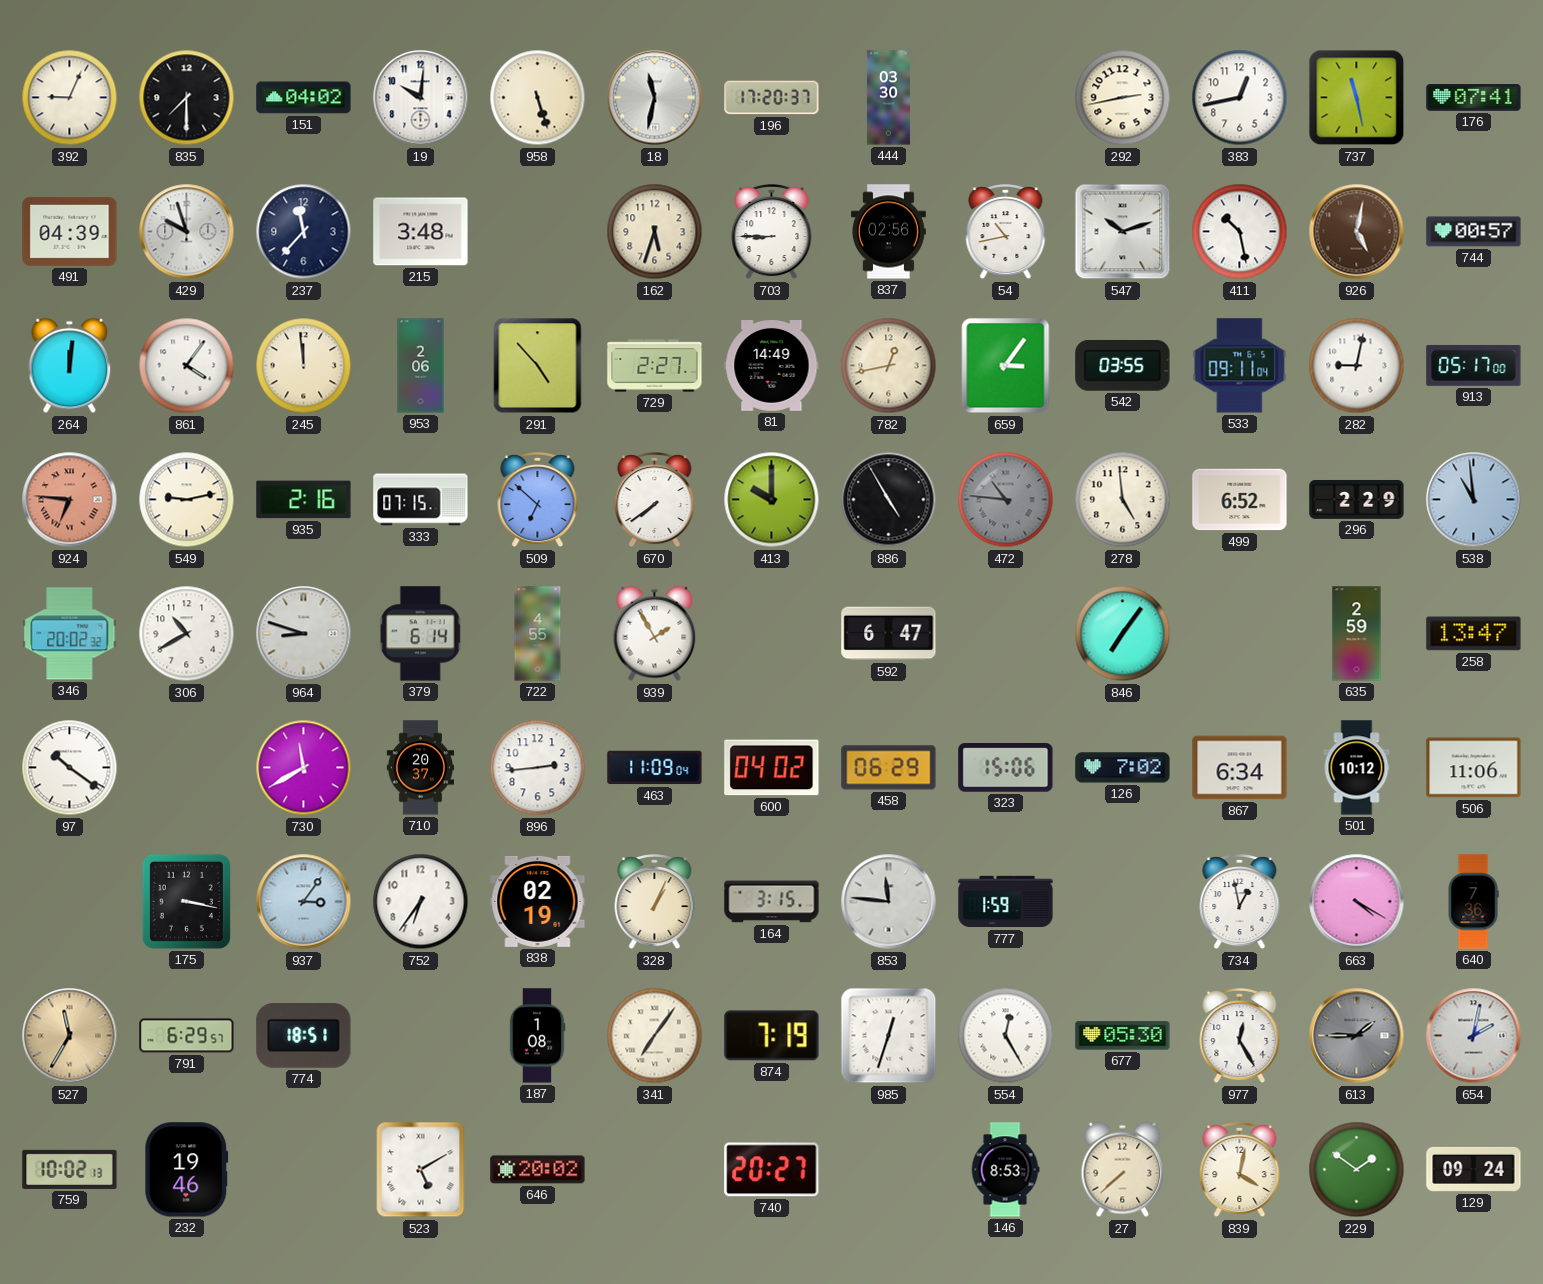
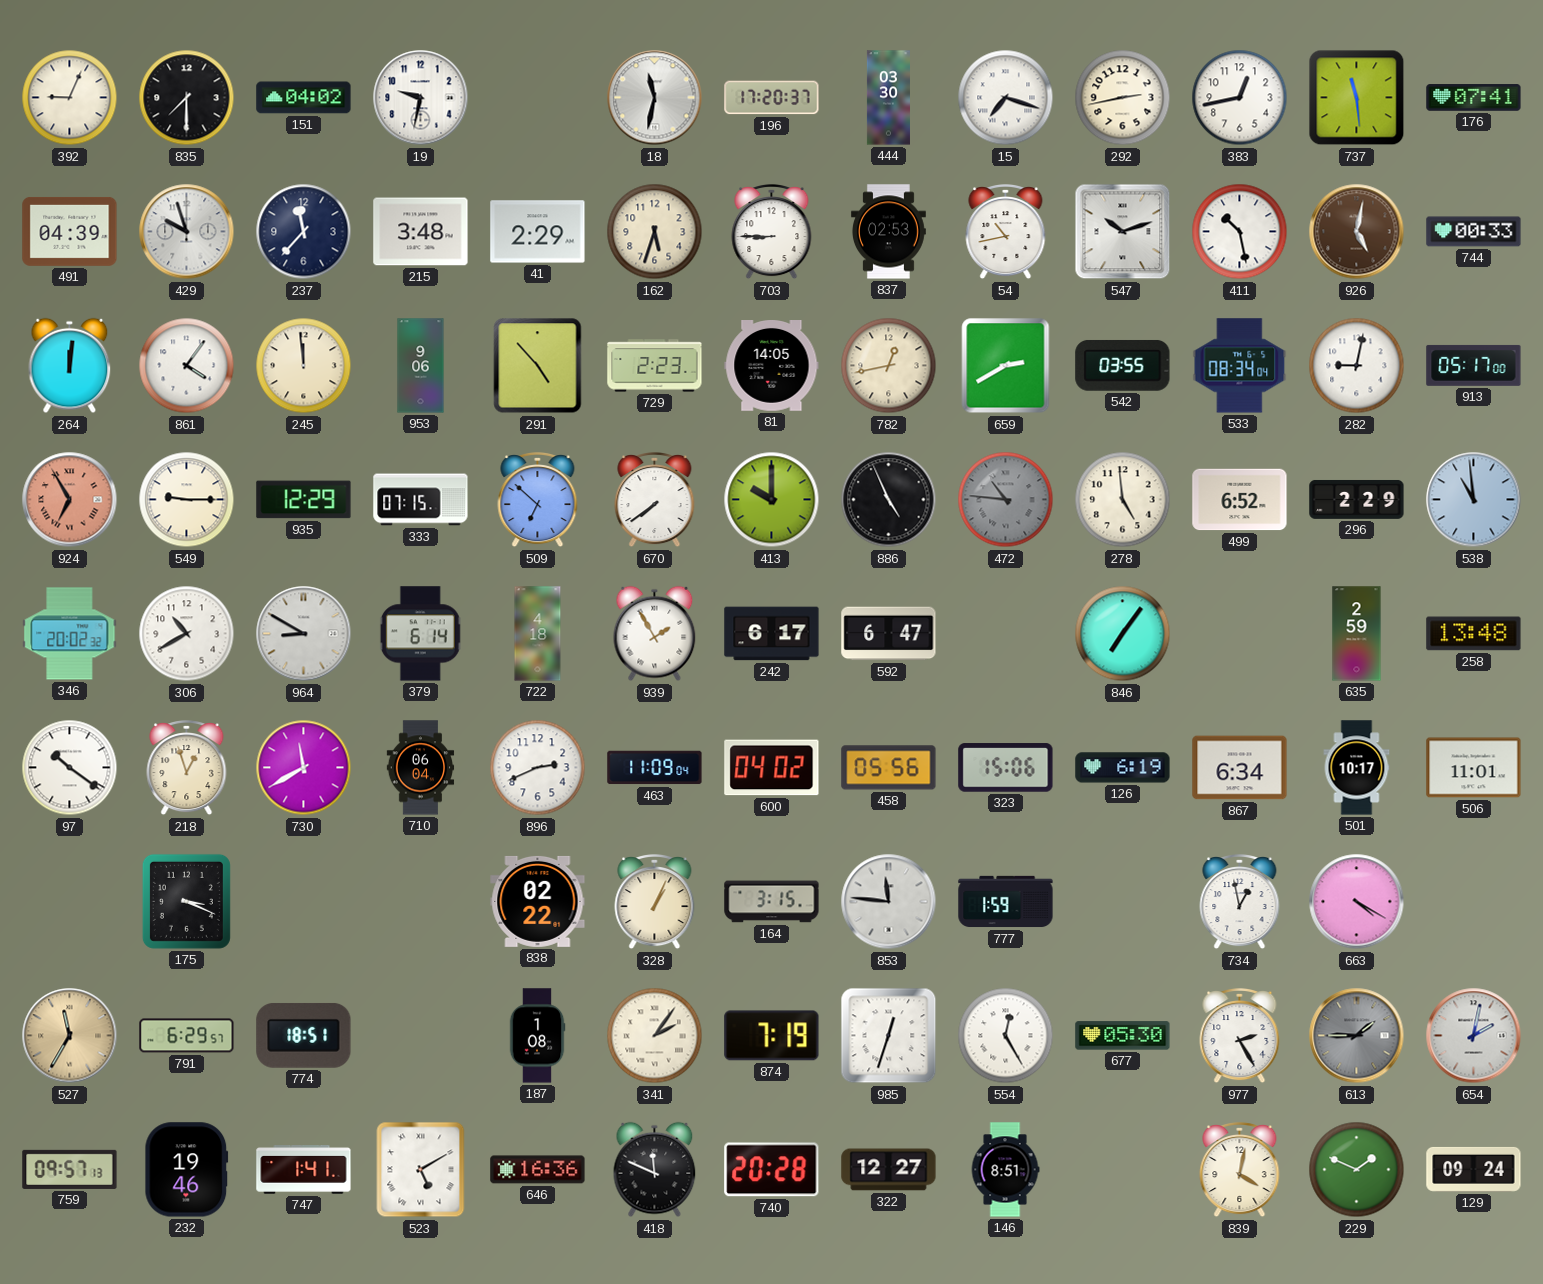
19: 10:01 -> 9:32 (421, 98)
958: 5:27 -> none (538, 98)
15: none -> 7:18 (1006, 98)
737: 11:28 -> 11:29 (1357, 98)
41: none -> 2:29 (538, 232)
837: 02:56 -> 02:53 (888, 232)
744: 00:57 -> 00:33 (1474, 232)
953: 2:06 -> 9:06 (421, 366)
729: 2:27 -> 2:23 (655, 366)
81: 14:49 -> 14:05 (772, 366)
659: 3:06 -> 2:40 (1006, 366)
533: 09:11 -> 08:34 (1240, 366)
924: 6:46 -> 6:55 (70, 500)
549: 9:13 -> 9:15 (187, 500)
935: 2:16 -> 12:29 (304, 500)
886: 4:55 -> 4:56 (889, 500)
964: 8:48 -> 8:50 (304, 634)
722: 4:55 -> 4:18 (538, 634)
242: none -> 6:17 (772, 634)
258: 13:47 -> 13:48 (1474, 634)
218: none -> 12:57 (187, 769)
710: 20:37 -> 06:04 (421, 768)
896: 2:44 -> 2:41 (538, 768)
458: 06:29 -> 05:56 (889, 768)
126: 7:02 -> 6:19 (1123, 768)
501: 10:12 -> 10:17 (1357, 768)
506: 11:06 -> 11:01 (1474, 768)
175: 3:17 -> 3:19 (186, 901)
937: 3:06 -> none (304, 902)
752: 6:36 -> none (421, 902)
838: 02:19 -> 02:22 (538, 901)
640: 7:36 -> none (1473, 902)
341: 7:06 -> 2:06 (655, 1036)
977: 12:25 -> 2:25 (1240, 1037)
759: 10:02 -> 09:57 (70, 1169)
747: none -> 1:41 (304, 1170)
646: 20:02 -> 16:36 (538, 1170)
418: none -> 11:49 (655, 1170)
740: 20:27 -> 20:28 (772, 1170)
322: none -> 12:27 (889, 1170)
146: 8:53 -> 8:51 (1005, 1170)
27: 7:38 -> none (1123, 1170)
229: 1:51 -> 1:49 (1357, 1170)
